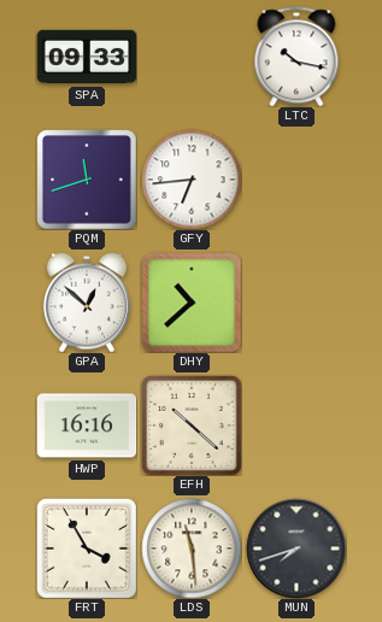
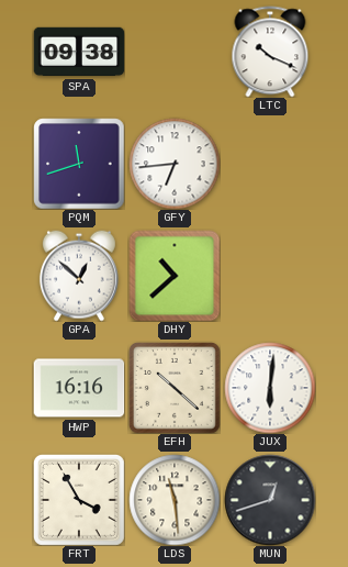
SPA: 09:33 -> 09:38 (79, 52)
LTC: 10:17 -> 10:19 (270, 52)
JUX: none -> 6:01 (270, 388)
MUN: 7:42 -> 12:42 (270, 500)
